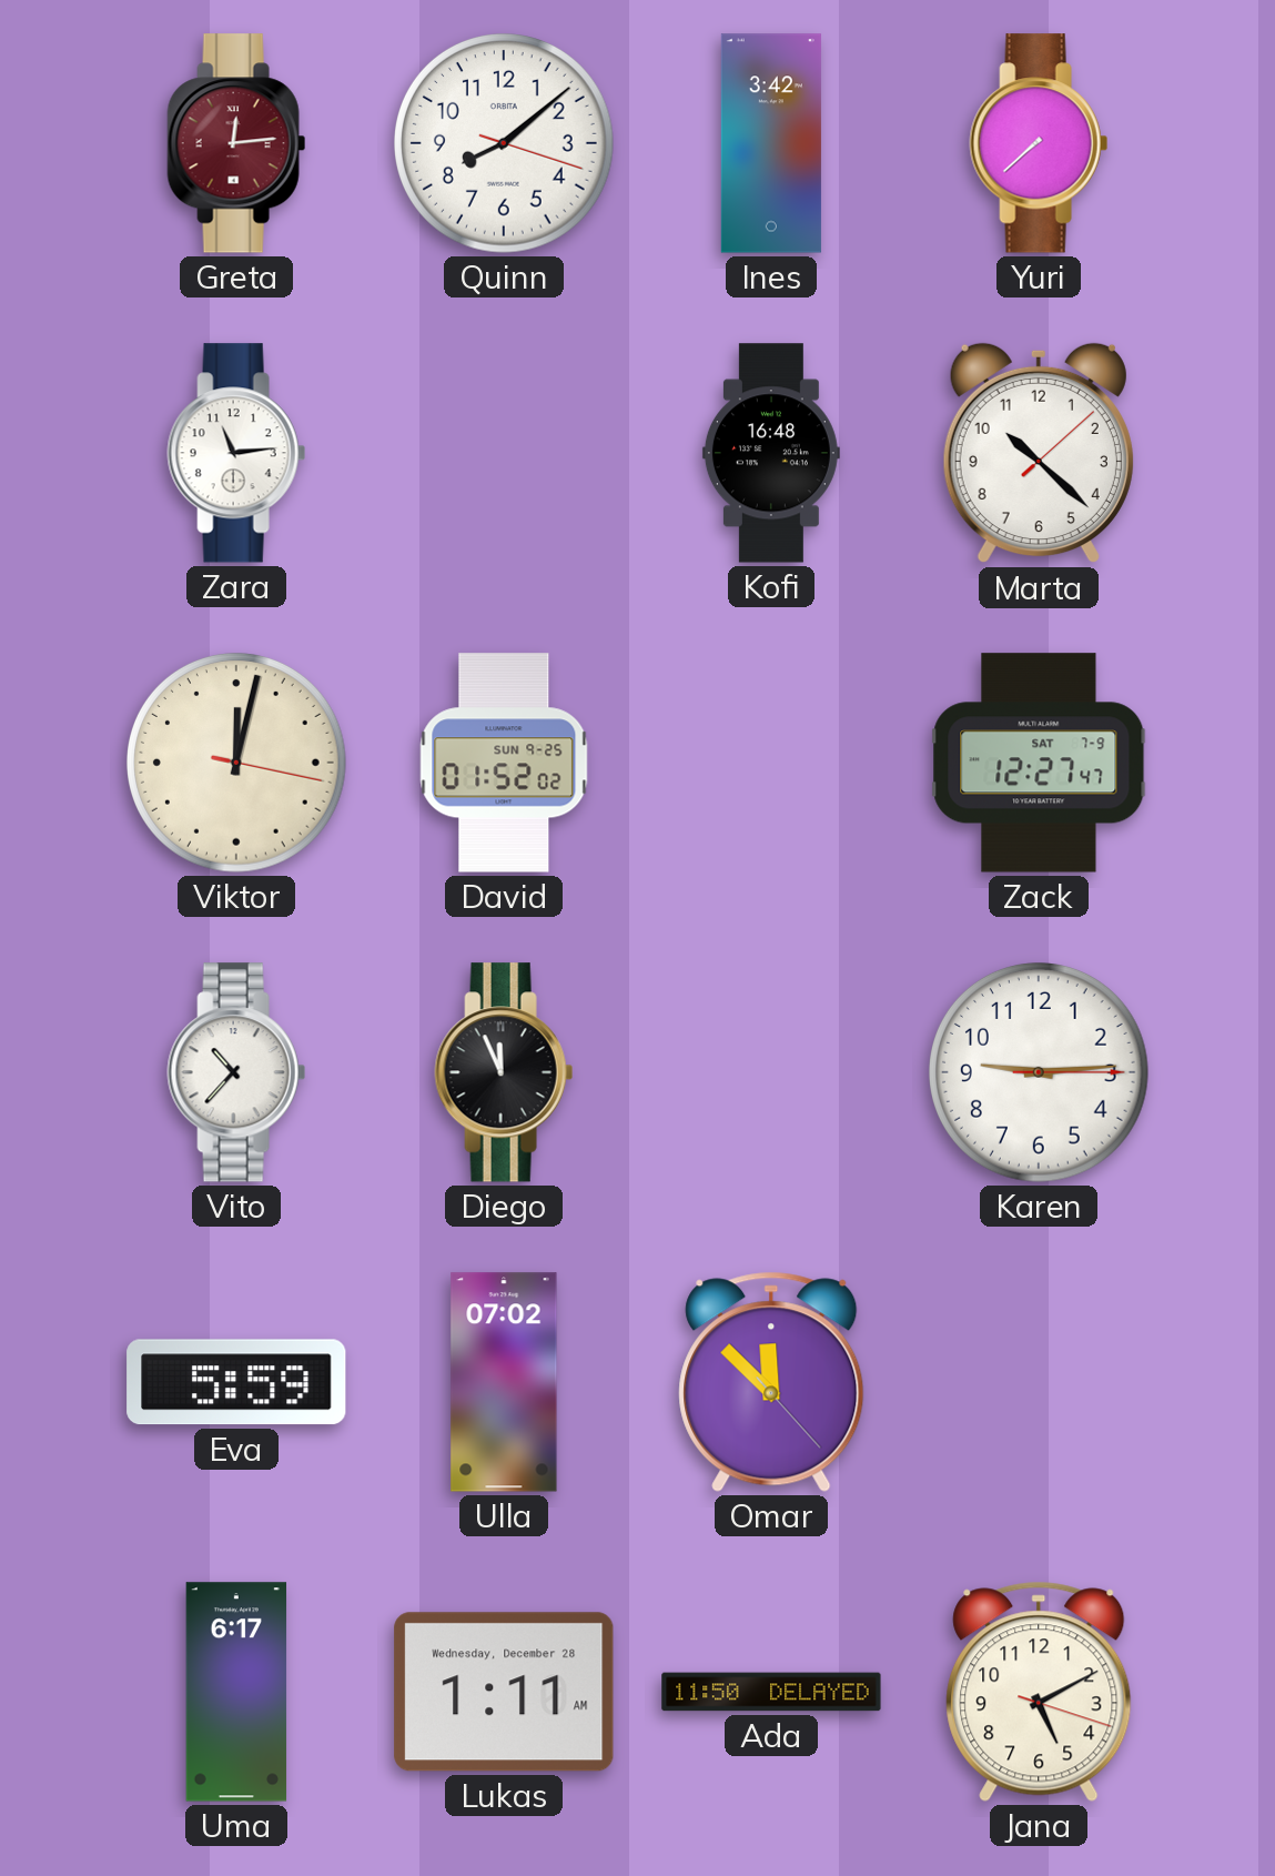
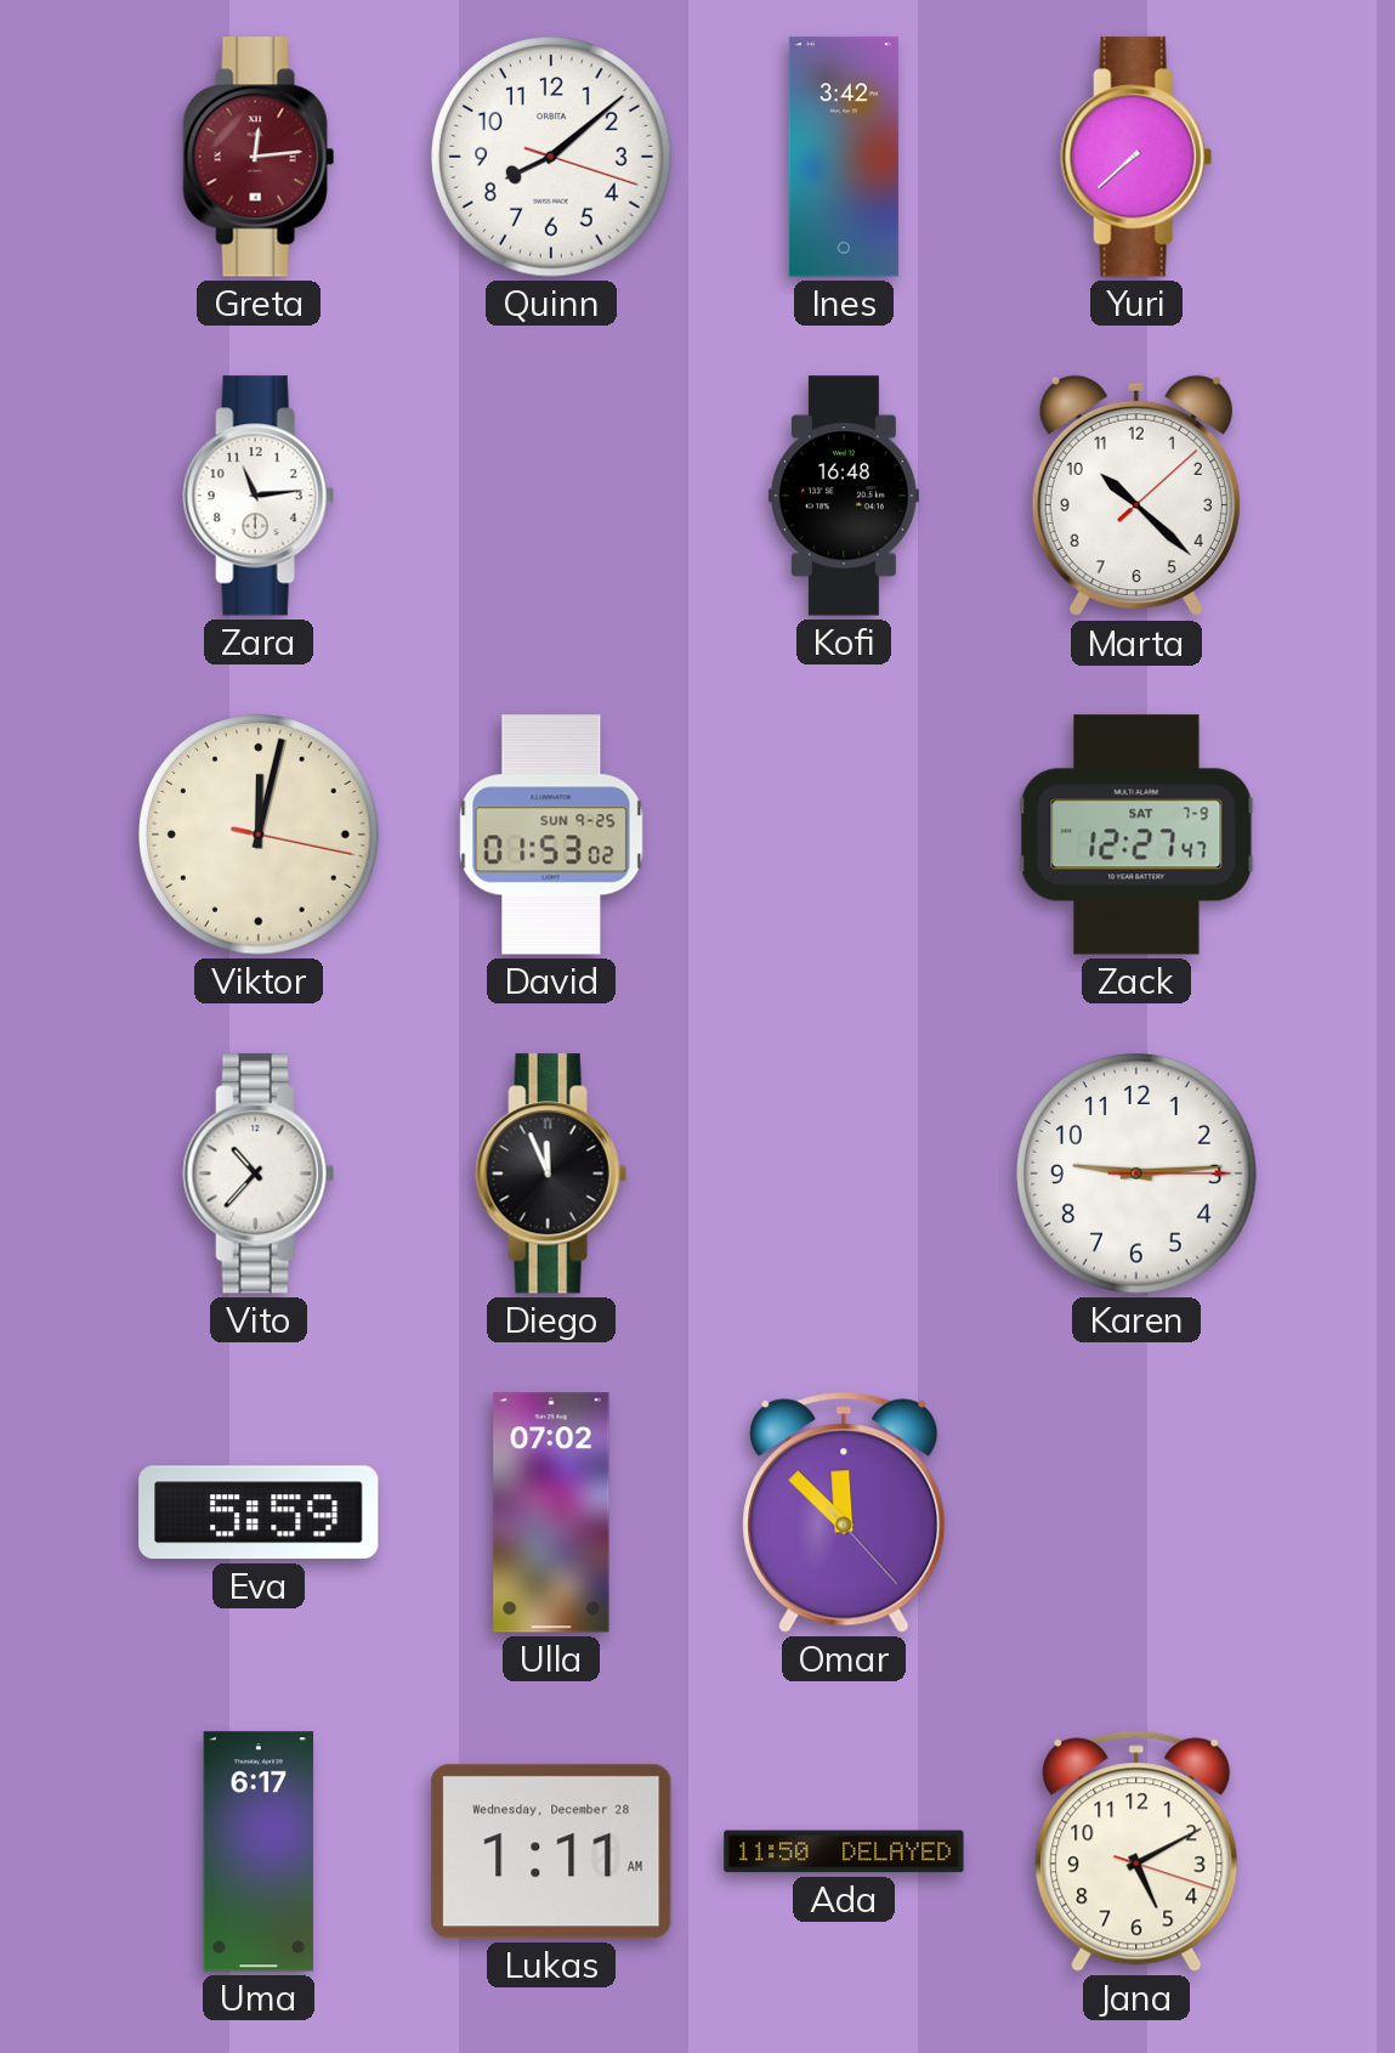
David: 01:52 -> 01:53 (551, 835)
